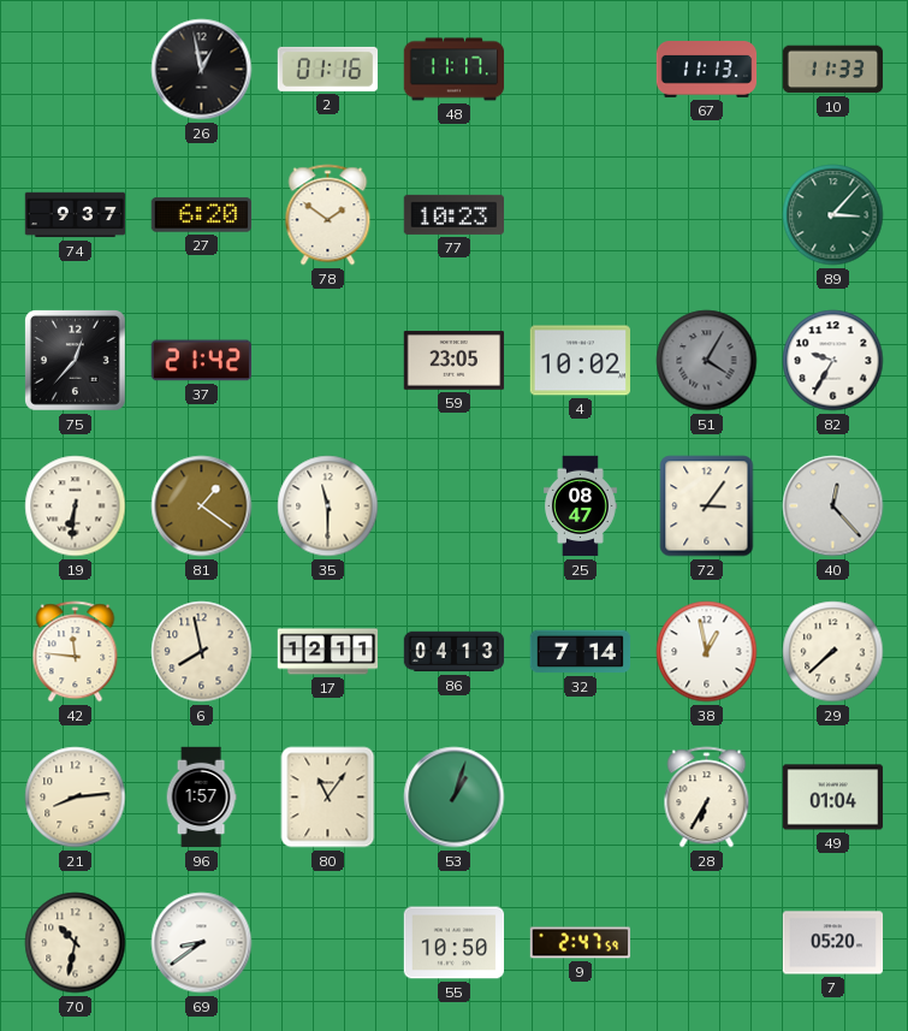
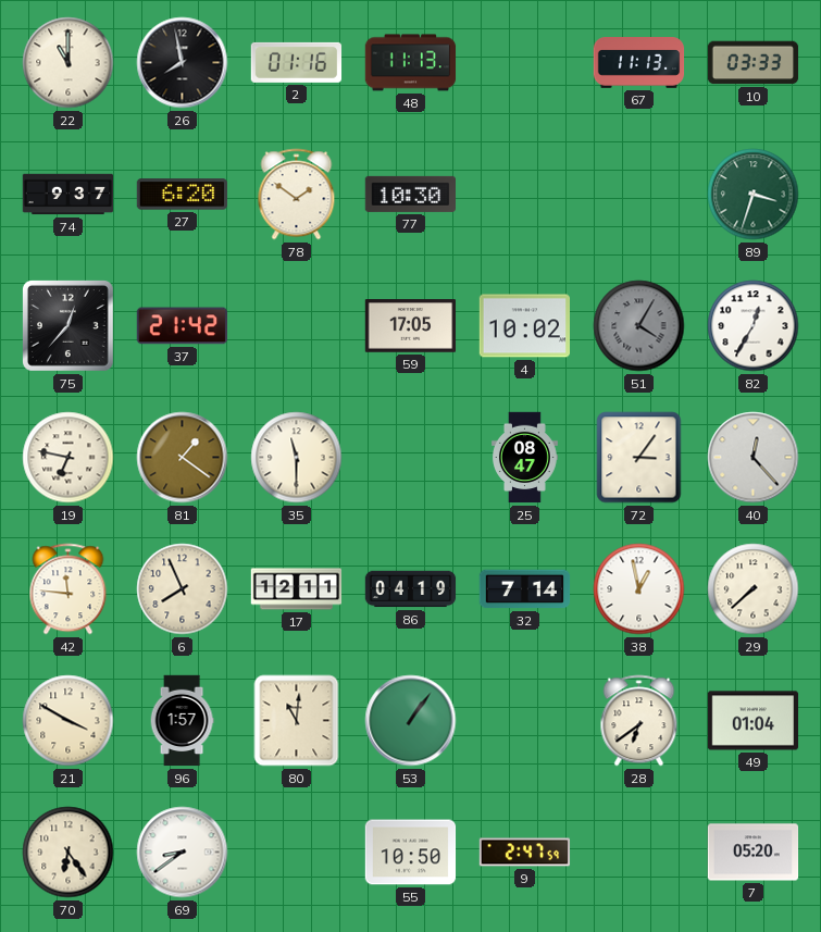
22: none -> 11:00 (69, 63)
26: 12:58 -> 7:58 (183, 63)
48: 11:17 -> 11:13 (411, 63)
10: 11:33 -> 03:33 (754, 63)
77: 10:23 -> 10:30 (410, 194)
89: 3:07 -> 3:33 (754, 195)
59: 23:05 -> 17:05 (411, 326)
82: 9:35 -> 12:35 (754, 326)
19: 6:31 -> 6:47 (69, 458)
6: 7:58 -> 7:56 (183, 589)
86: 04:13 -> 04:19 (411, 589)
21: 8:14 -> 3:50 (69, 721)
80: 11:06 -> 11:01 (297, 721)
53: 1:03 -> 1:06 (411, 721)
28: 6:35 -> 6:39 (639, 721)
70: 10:32 -> 6:24 (69, 853)
